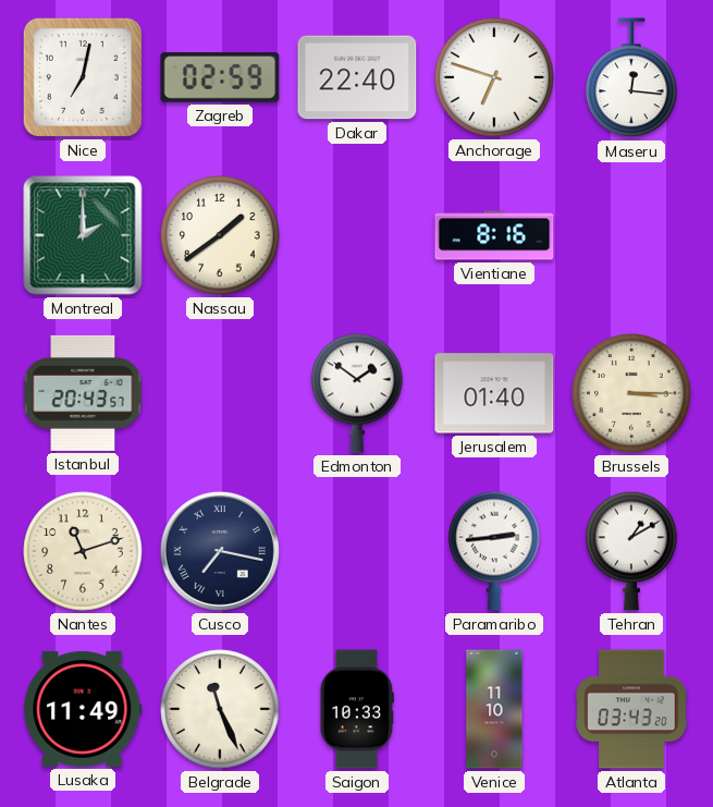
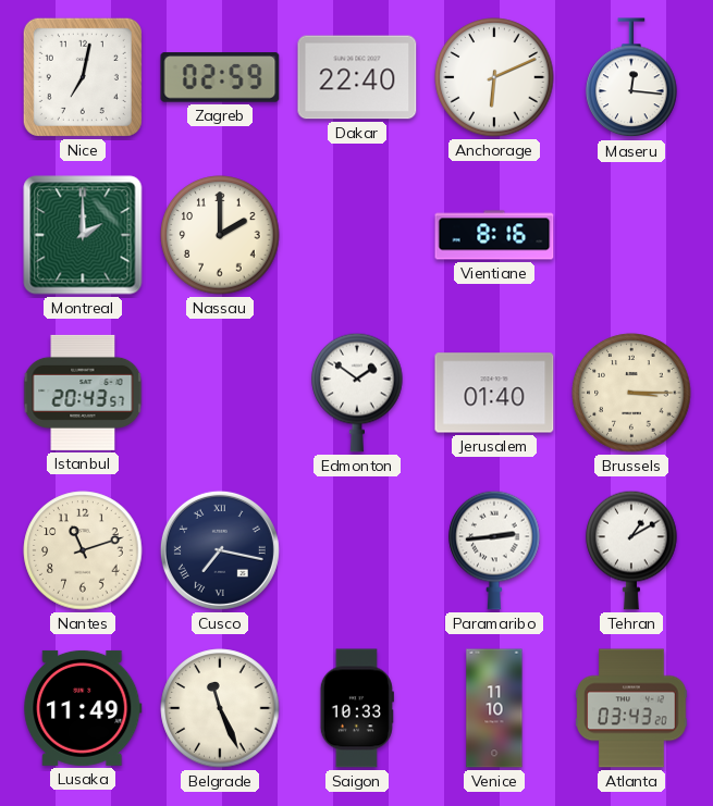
Anchorage: 6:48 -> 6:11 (494, 77)
Nassau: 1:39 -> 2:00 (220, 235)
